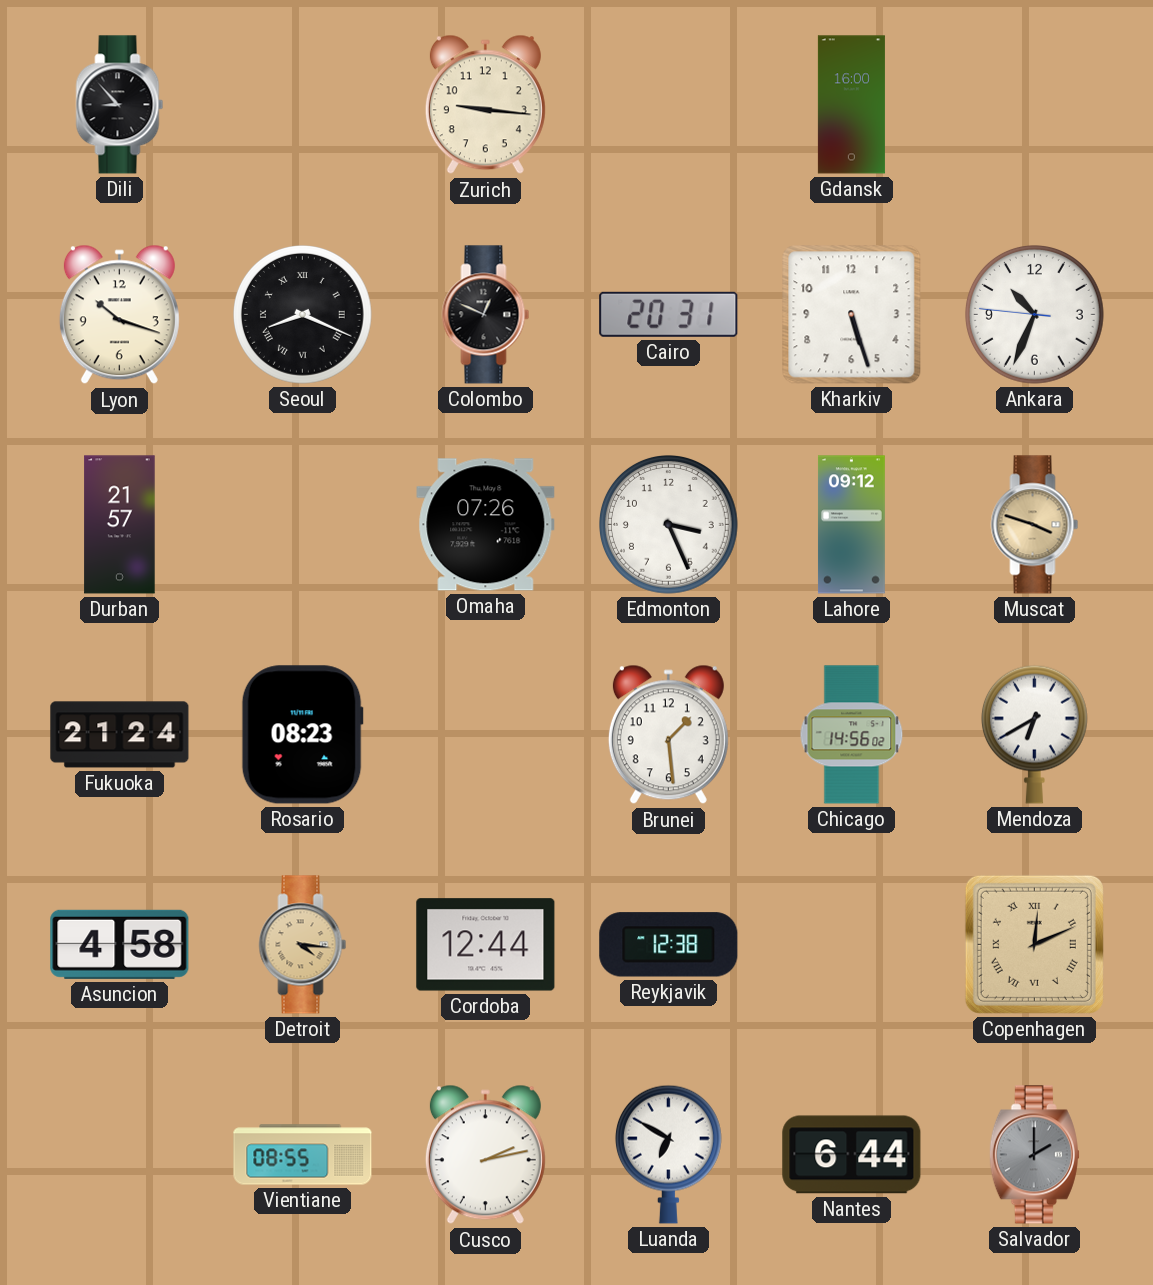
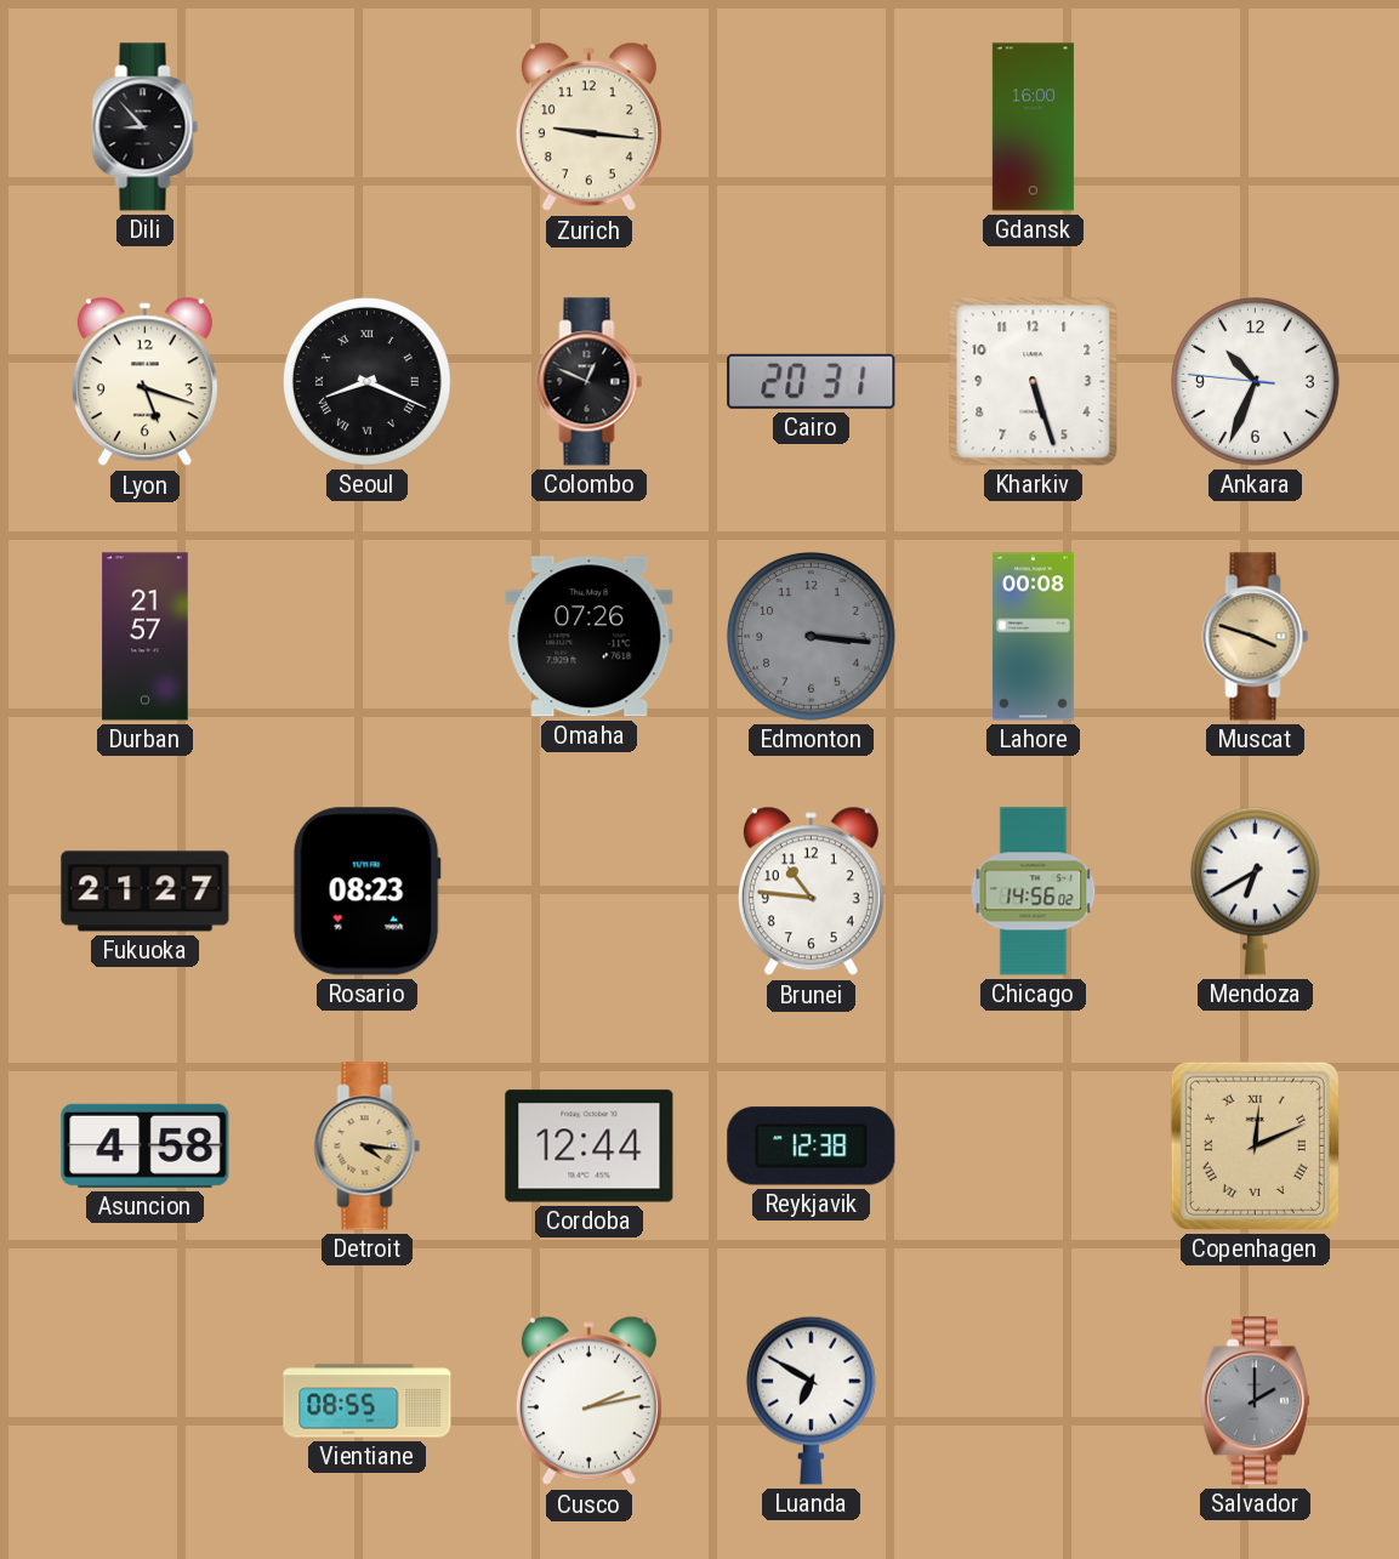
Lyon: 10:18 -> 5:18 (144, 382)
Edmonton: 3:26 -> 3:16 (812, 637)
Edmonton dial: white -> grey (812, 637)
Lahore: 09:12 -> 00:08 (1033, 637)
Fukuoka: 21:24 -> 21:27 (146, 892)
Brunei: 1:29 -> 10:46 (811, 892)
Nantes: 6:44 -> none (852, 1155)
